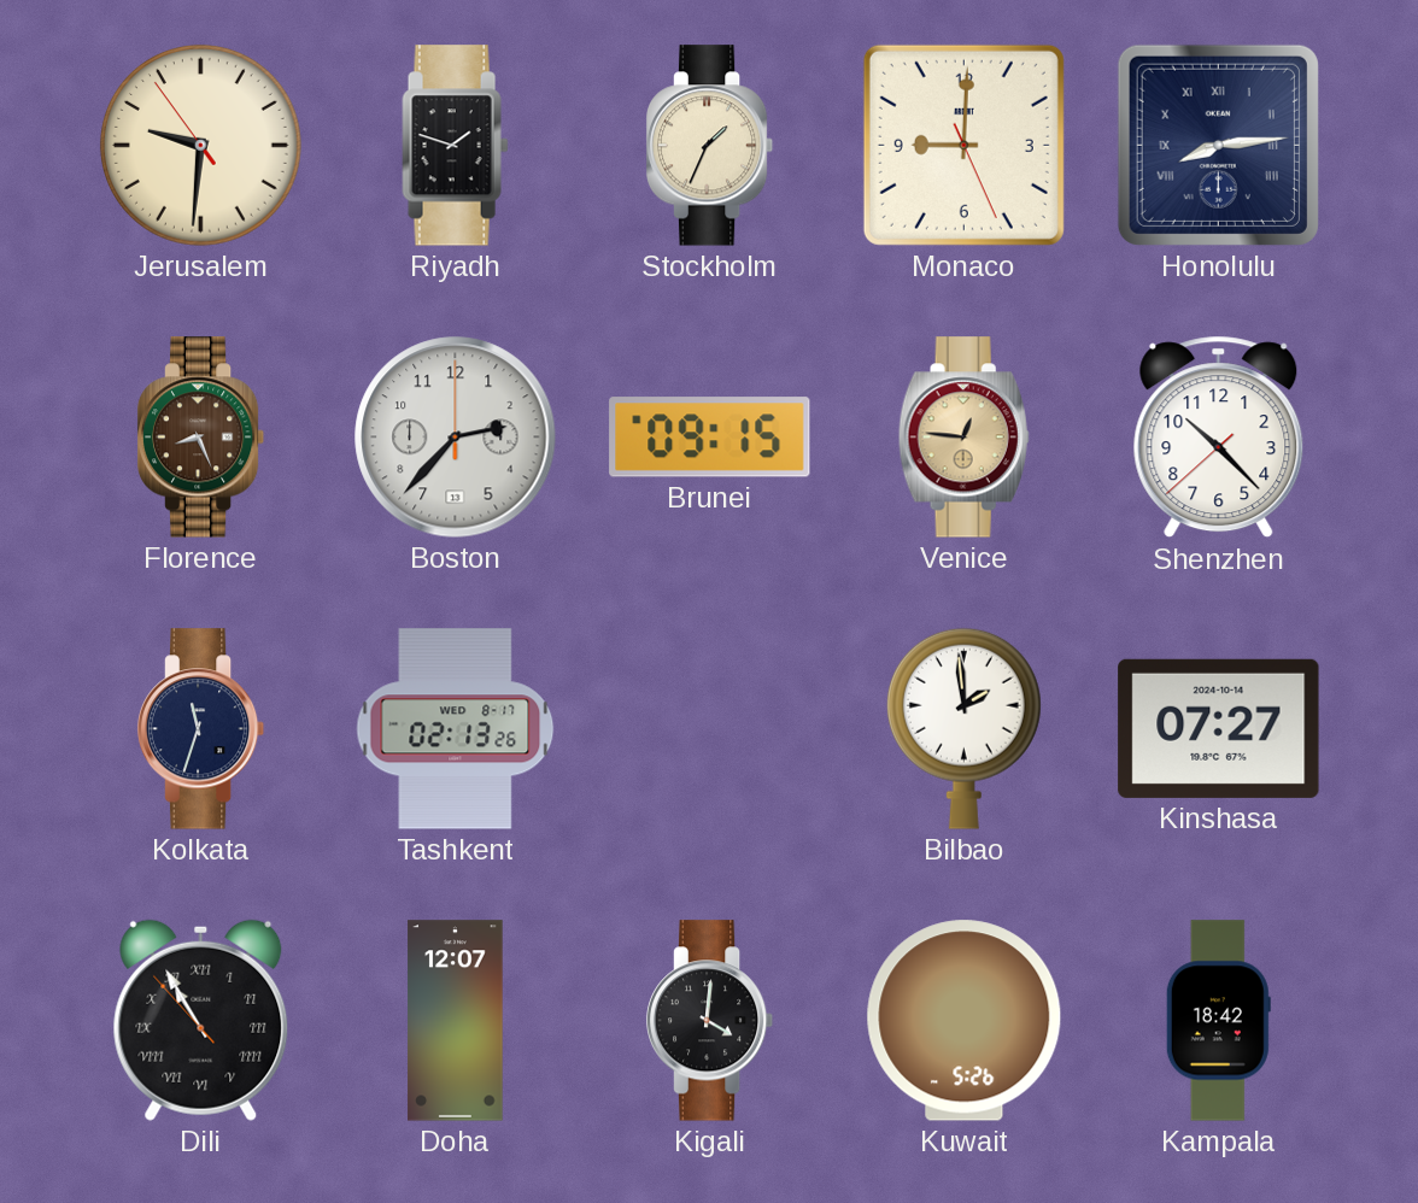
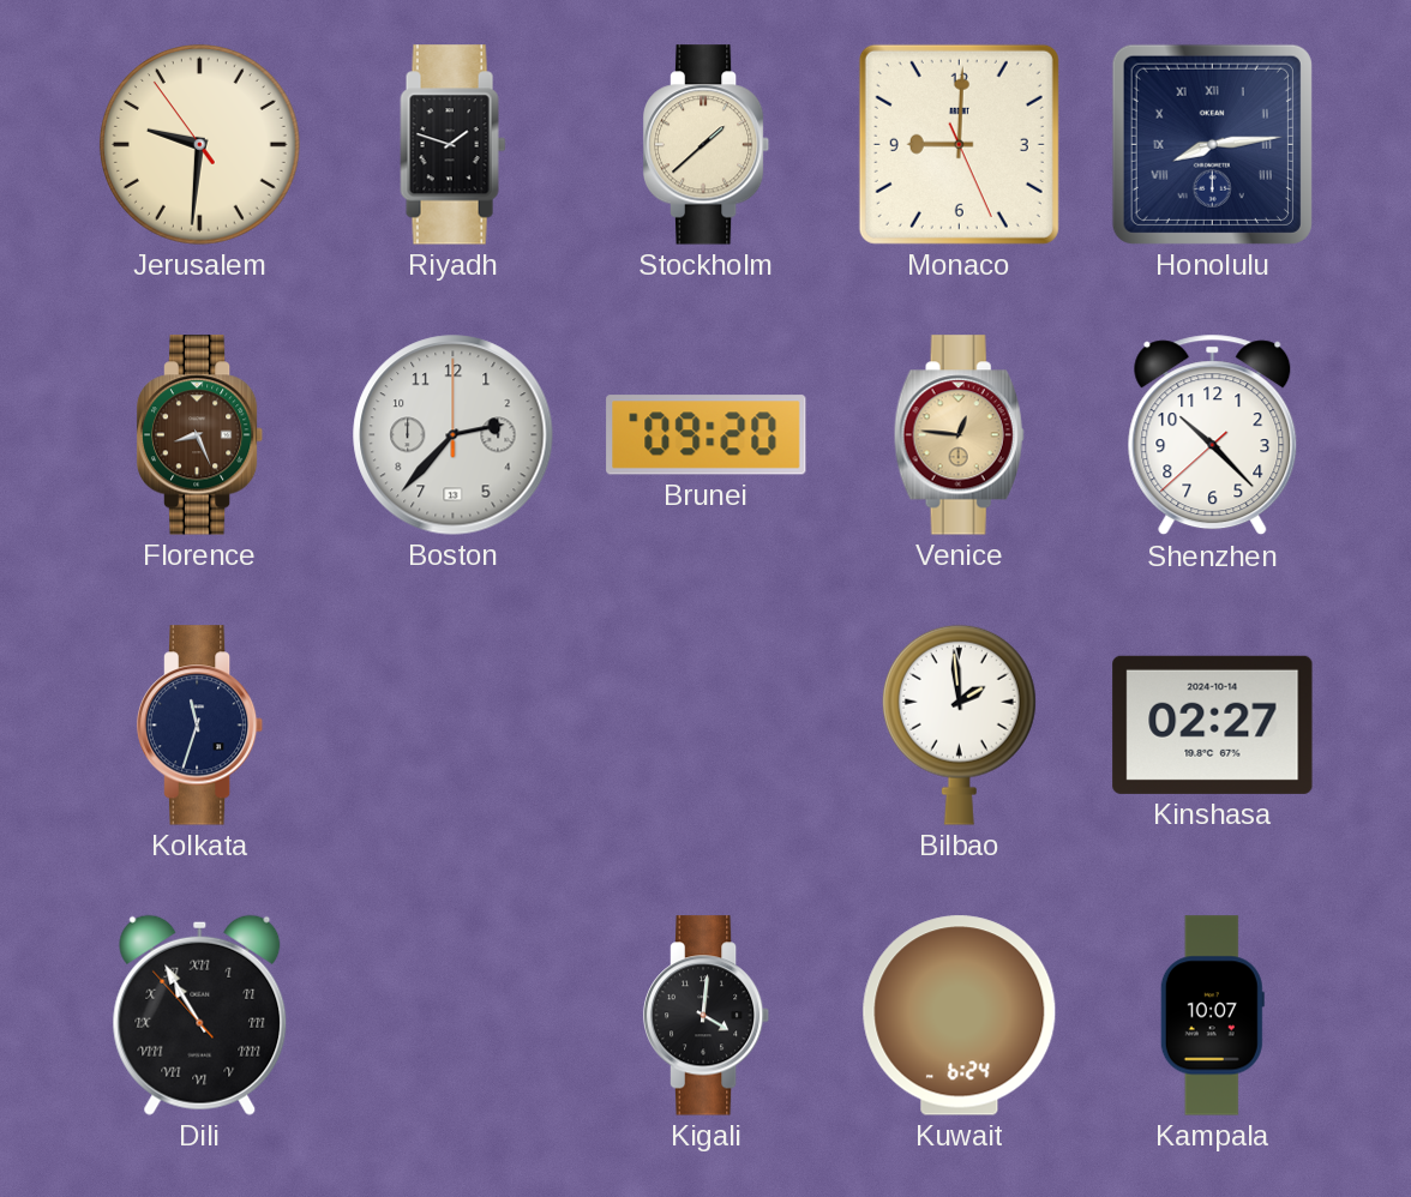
Stockholm: 1:34 -> 1:38 (707, 145)
Brunei: 09:15 -> 09:20 (707, 435)
Tashkent: 02:13 -> none (456, 729)
Kinshasa: 07:27 -> 02:27 (1213, 724)
Doha: 12:07 -> none (456, 1021)
Kuwait: 5:26 -> 6:24 (960, 1016)
Kampala: 18:42 -> 10:07 (1212, 1016)
